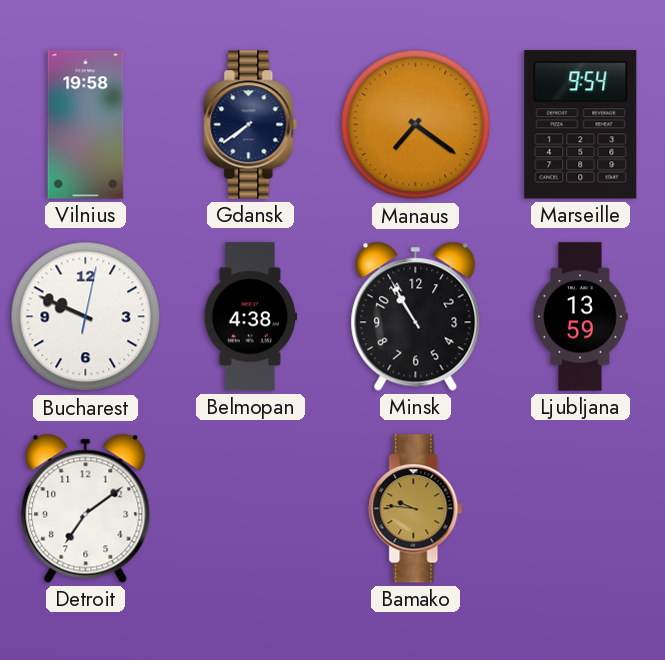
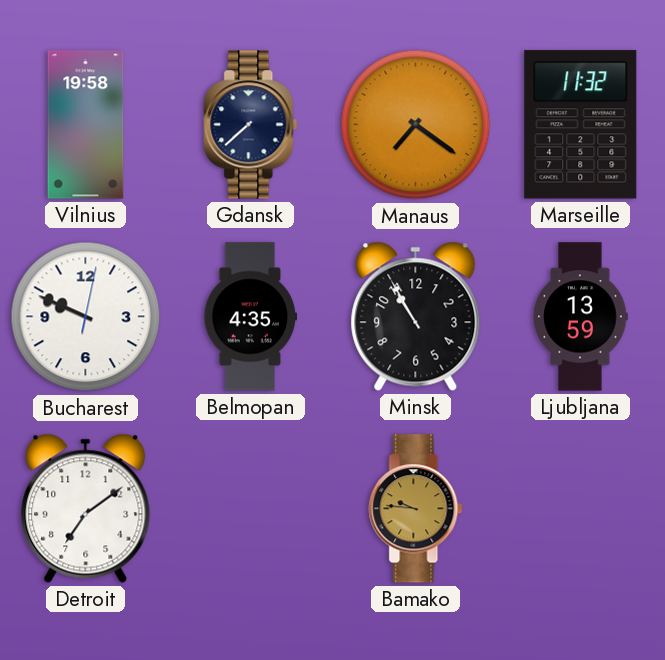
Gdansk: 7:39 -> 7:38 (251, 125)
Marseille: 9:54 -> 11:32 (581, 125)
Belmopan: 4:38 -> 4:35 (251, 317)
